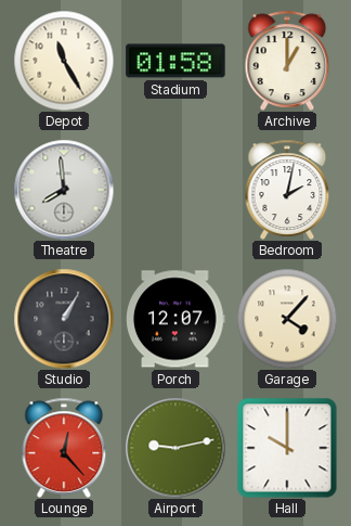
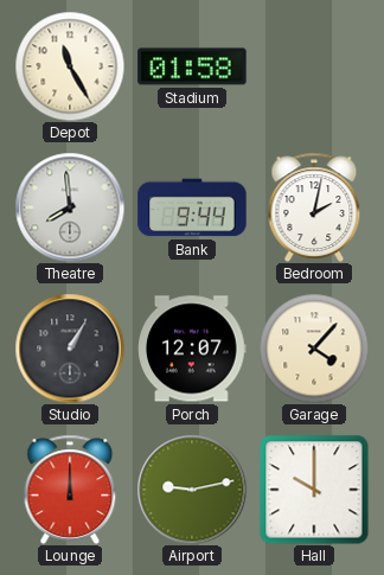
Archive: 1:00 -> none (287, 61)
Bank: none -> 9:44 (192, 207)
Lounge: 12:23 -> 12:00 (70, 490)
